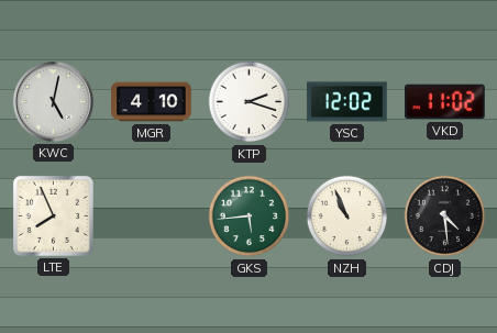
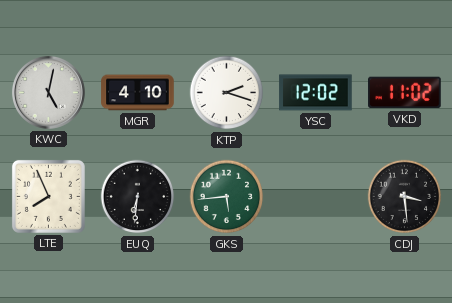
EUQ: none -> 6:31 (138, 197)
NZH: 10:56 -> none (347, 217)
CDJ: 4:29 -> 3:29 (405, 197)
